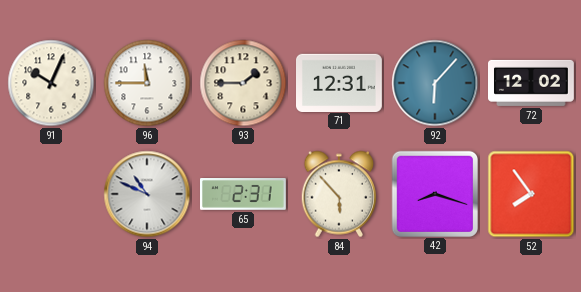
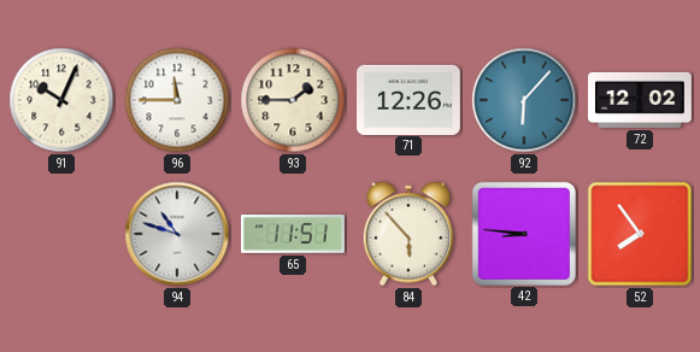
71: 12:31 -> 12:26 (410, 99)
94: 10:49 -> 10:48 (177, 234)
65: 2:31 -> 11:51 (294, 234)
42: 8:18 -> 8:46 (523, 233)
